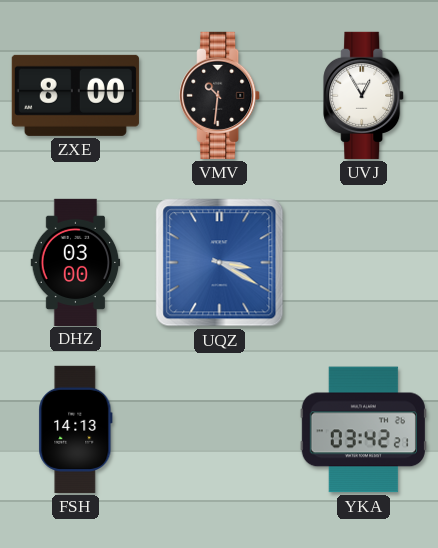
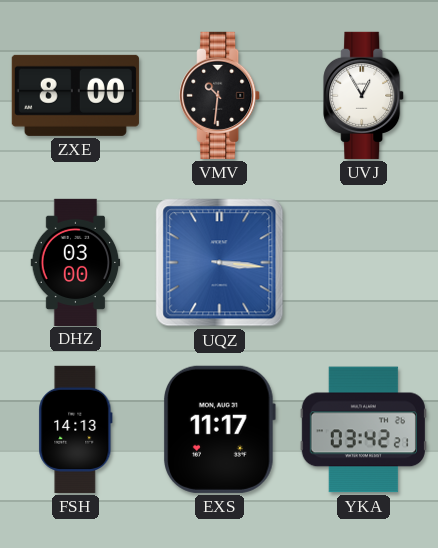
UQZ: 3:20 -> 3:16 (220, 263)
EXS: none -> 11:17 (220, 429)
